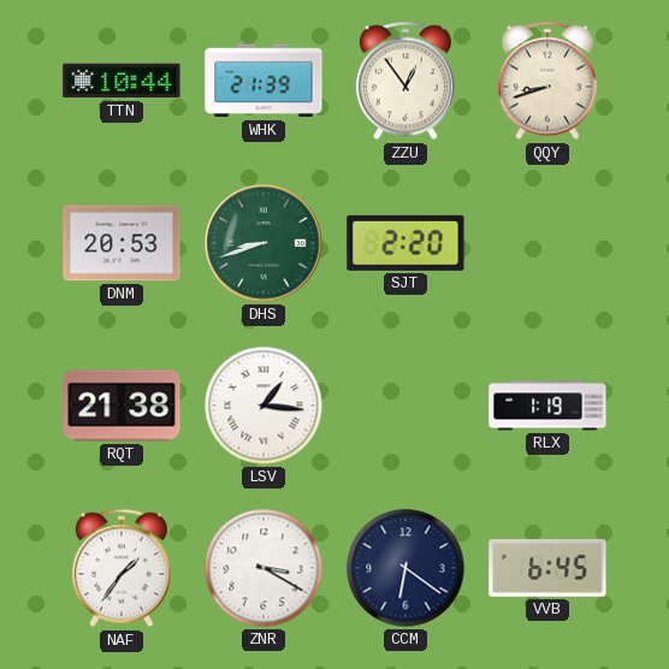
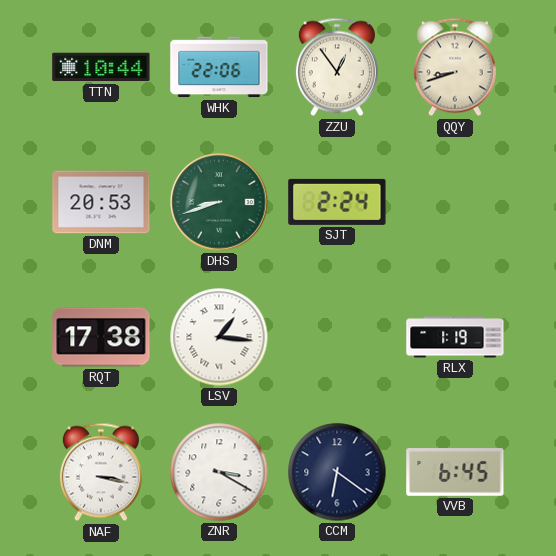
WHK: 21:39 -> 22:06 (219, 67)
SJT: 2:20 -> 2:24 (337, 202)
RQT: 21:38 -> 17:38 (101, 337)
NAF: 1:36 -> 3:17 (101, 472)
